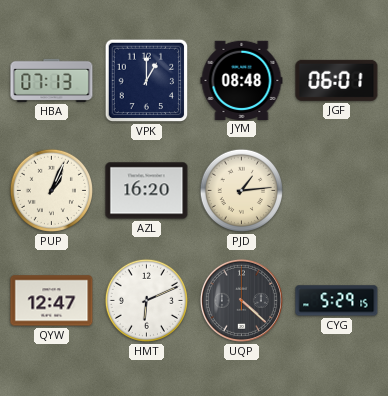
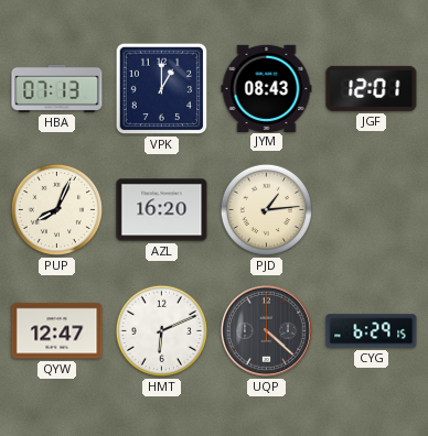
JYM: 08:48 -> 08:43 (267, 88)
JGF: 06:01 -> 12:01 (372, 88)
PUP: 1:04 -> 8:04 (56, 209)
CYG: 5:29 -> 6:29 (372, 331)
